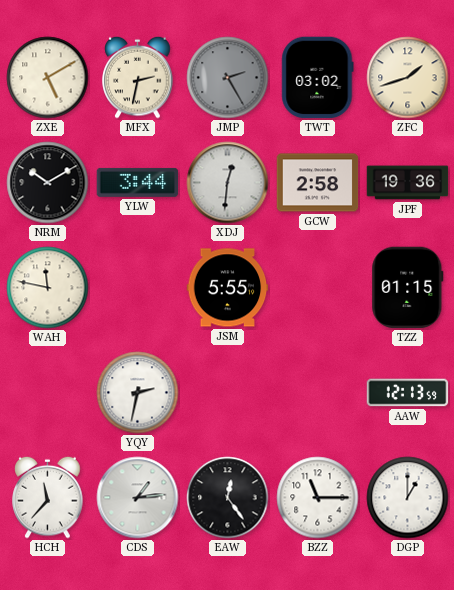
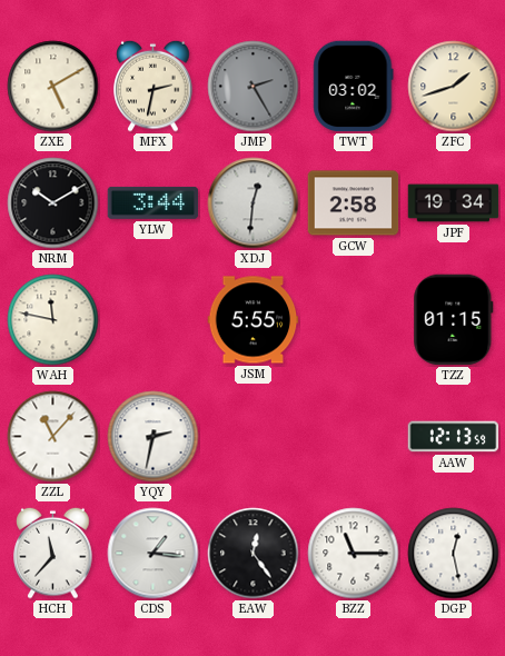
JPF: 19:36 -> 19:34 (454, 203)
ZZL: none -> 11:07 (53, 437)
CDS: 1:14 -> 1:16 (154, 554)
DGP: 1:00 -> 12:28 (454, 554)
